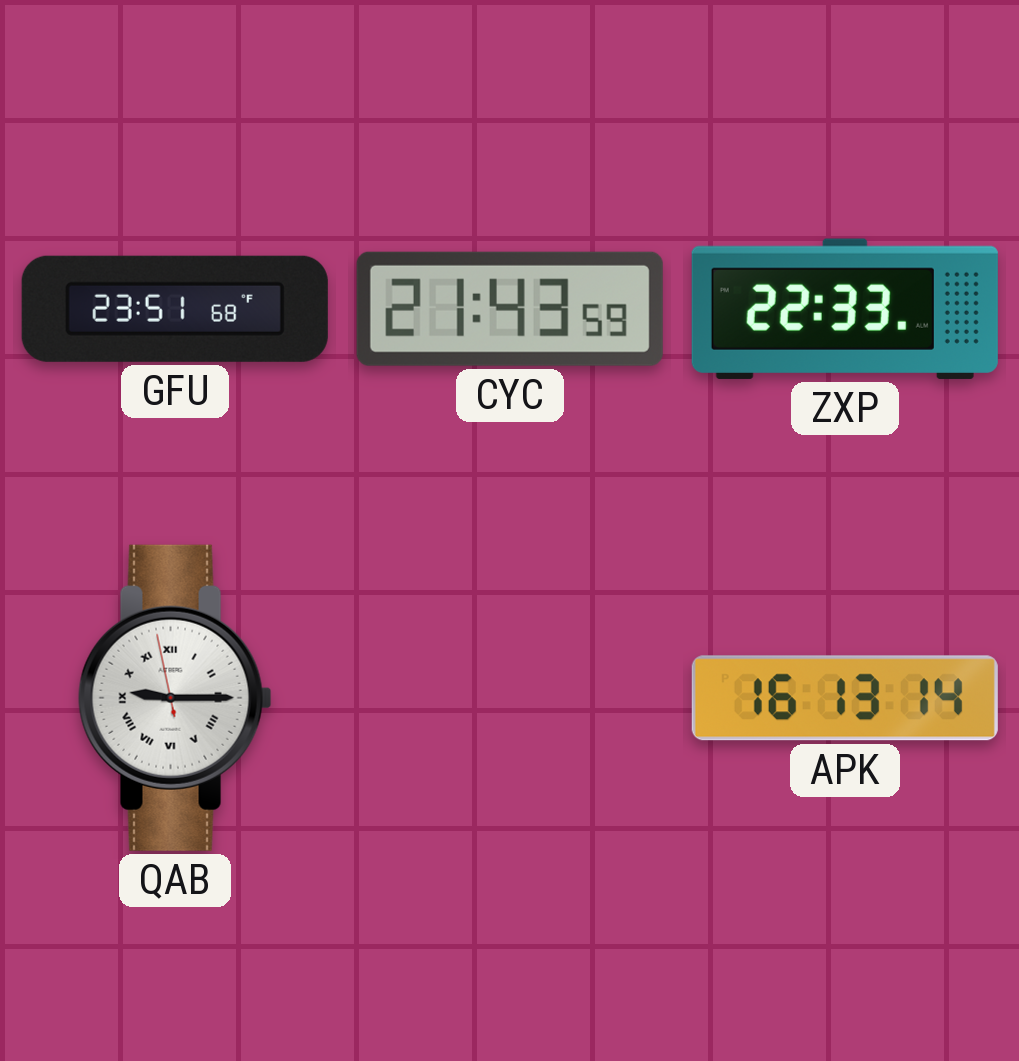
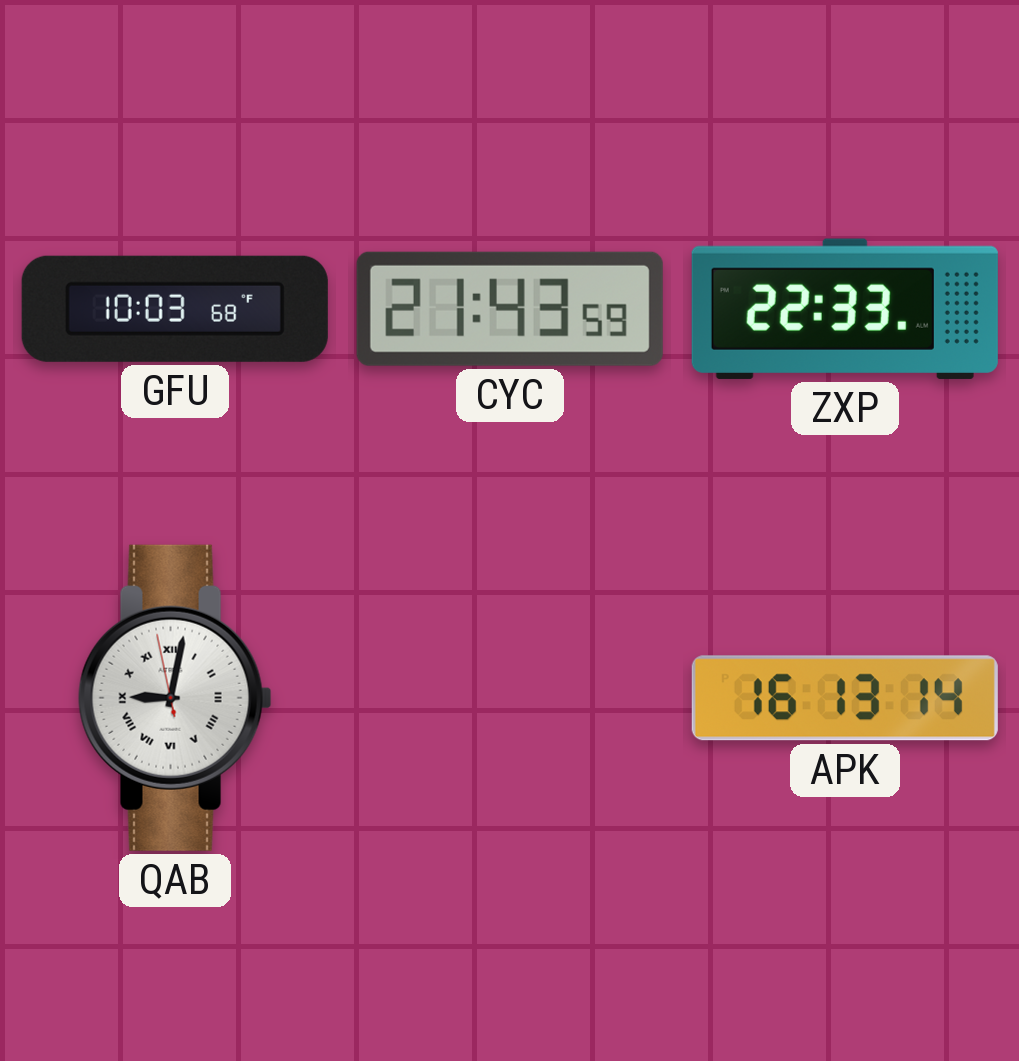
GFU: 23:51 -> 10:03 (175, 309)
QAB: 9:14 -> 9:01 (175, 698)
